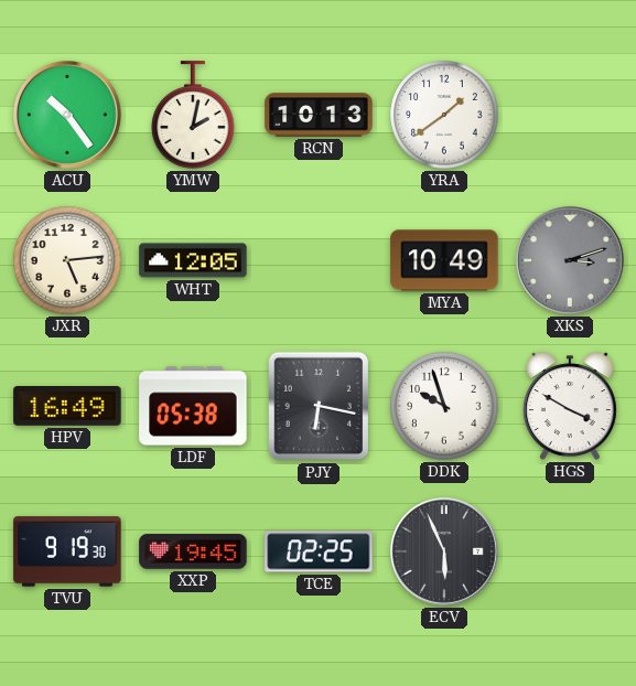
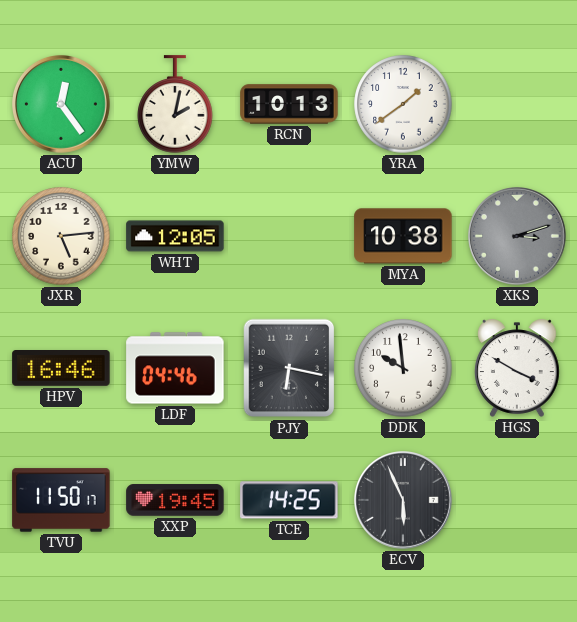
ACU: 10:24 -> 12:24 (62, 105)
MYA: 10:49 -> 10:38 (403, 236)
HPV: 16:49 -> 16:46 (61, 369)
LDF: 05:38 -> 04:46 (175, 368)
DDK: 9:57 -> 9:59 (403, 368)
TVU: 9:19 -> 11:50 (61, 500)
TCE: 02:25 -> 14:25 (289, 500)
